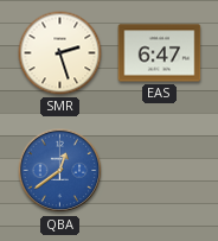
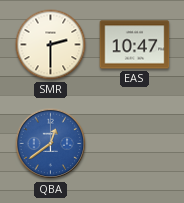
SMR: 2:27 -> 2:30 (51, 45)
EAS: 6:47 -> 10:47 (135, 45)
